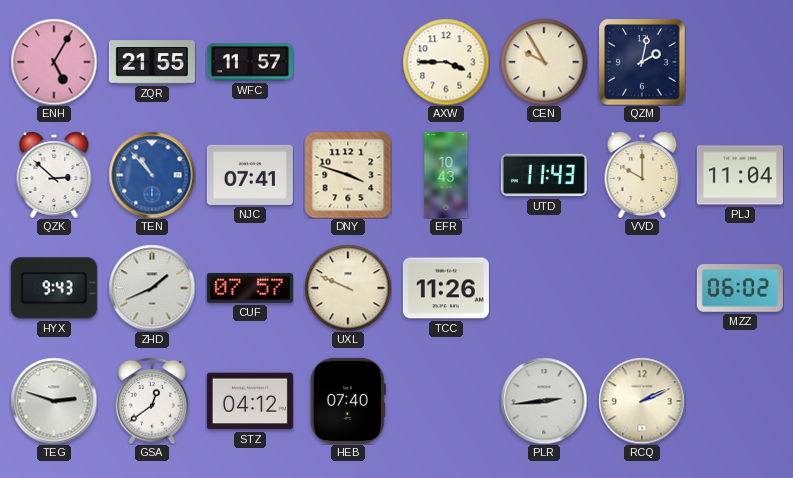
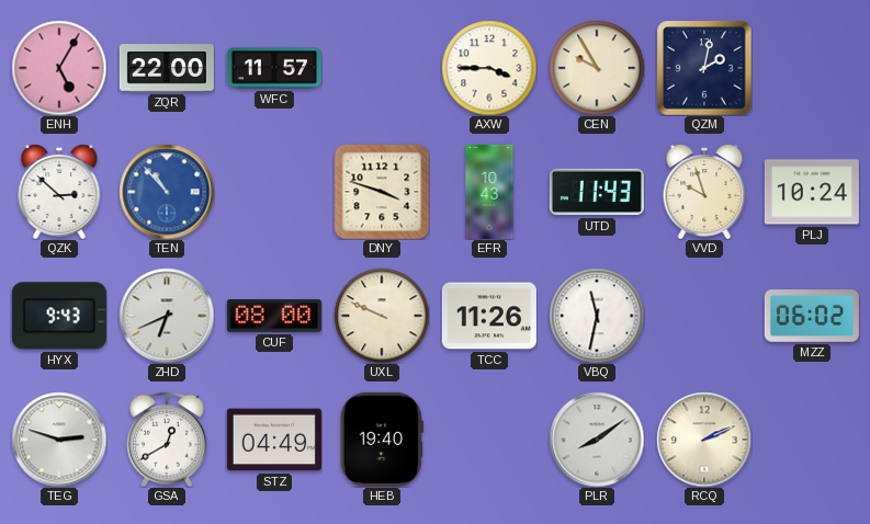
ZQR: 21:55 -> 22:00 (167, 68)
NJC: 07:41 -> none (250, 175)
VVD: 10:00 -> 9:57 (704, 192)
PLJ: 11:04 -> 10:24 (812, 192)
ZHD: 1:41 -> 6:41 (167, 316)
CUF: 07:57 -> 08:00 (274, 316)
VBQ: none -> 11:32 (597, 316)
GSA: 12:39 -> 12:40 (167, 440)
STZ: 04:12 -> 04:49 (274, 440)
HEB: 07:40 -> 19:40 (382, 440)
PLR: 2:44 -> 8:09 (597, 440)
